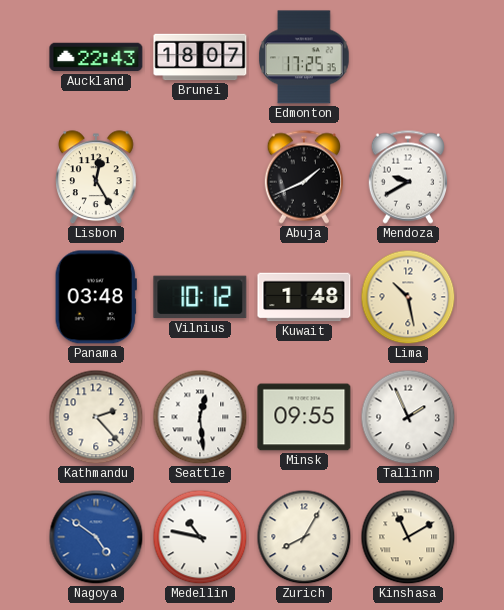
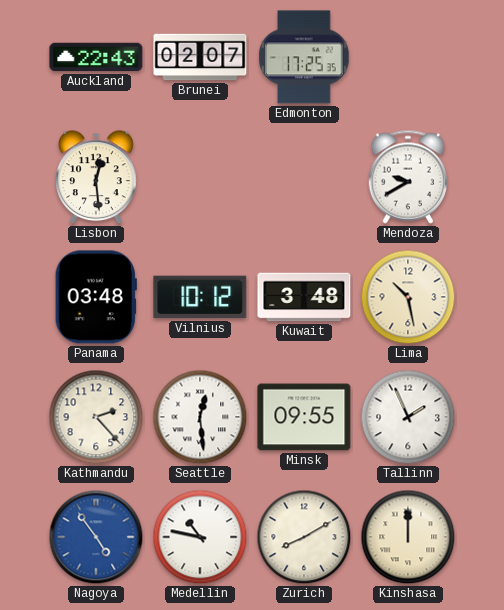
Brunei: 18:07 -> 02:07 (200, 57)
Lisbon: 12:25 -> 12:29 (97, 178)
Abuja: 1:41 -> none (303, 177)
Kuwait: 1:48 -> 3:48 (304, 297)
Nagoya: 4:51 -> 4:54 (96, 537)
Zurich: 8:05 -> 8:10 (304, 537)
Kinshasa: 11:10 -> 12:00 (408, 537)
